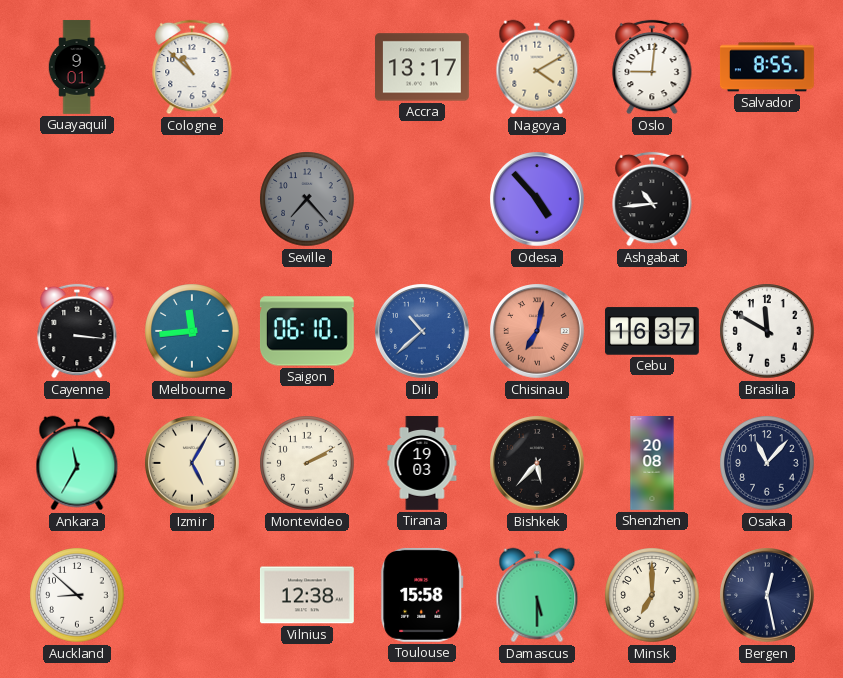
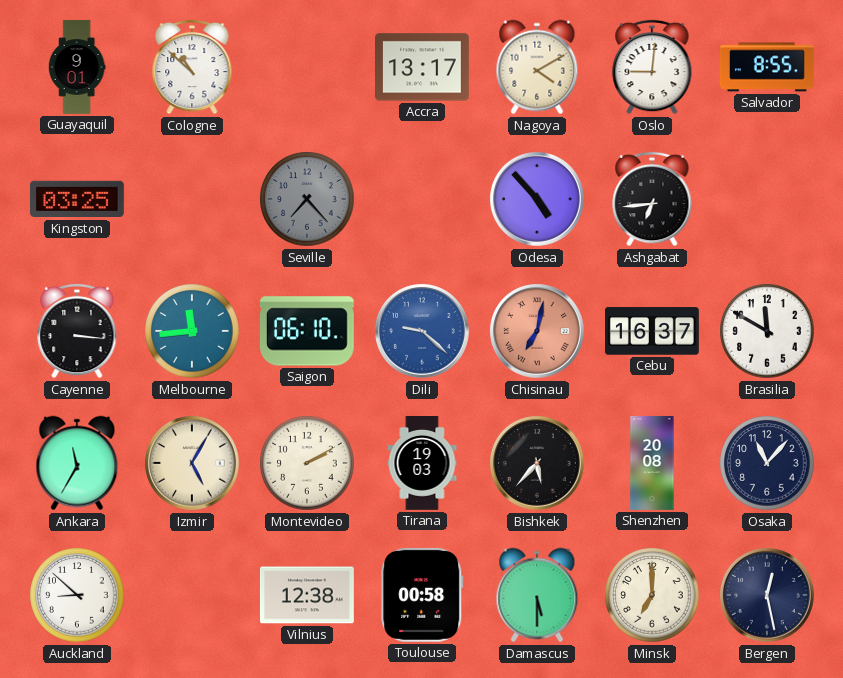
Kingston: none -> 03:25 (77, 199)
Ashgabat: 10:44 -> 6:44 (652, 199)
Dili: 10:38 -> 9:22 (423, 332)
Toulouse: 15:58 -> 00:58 (422, 595)
